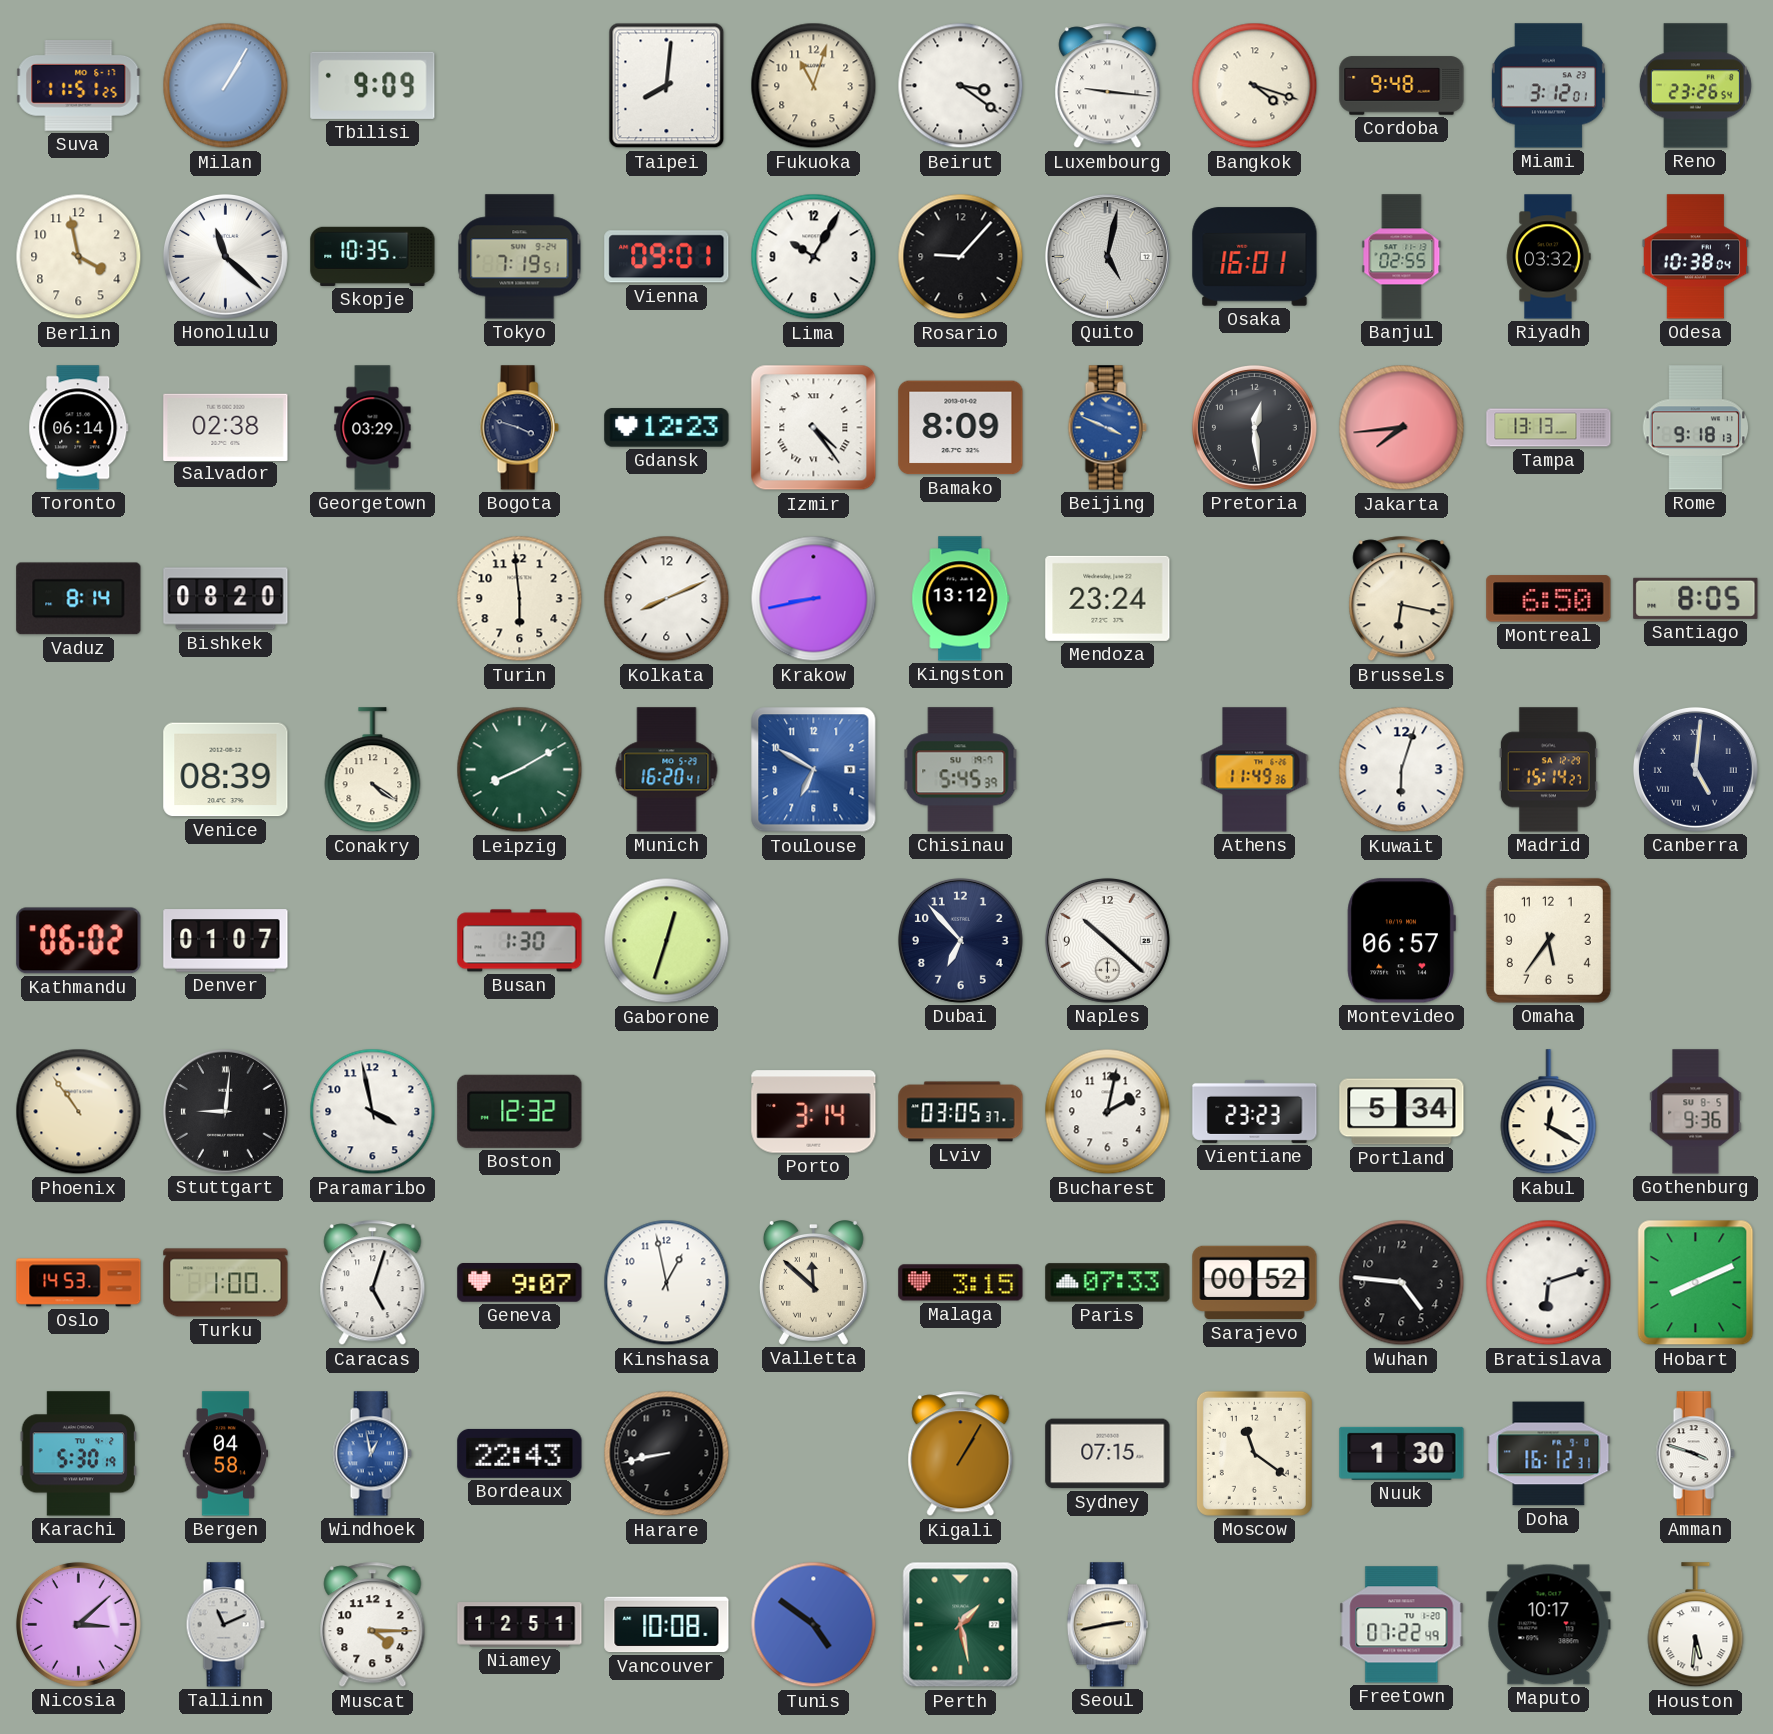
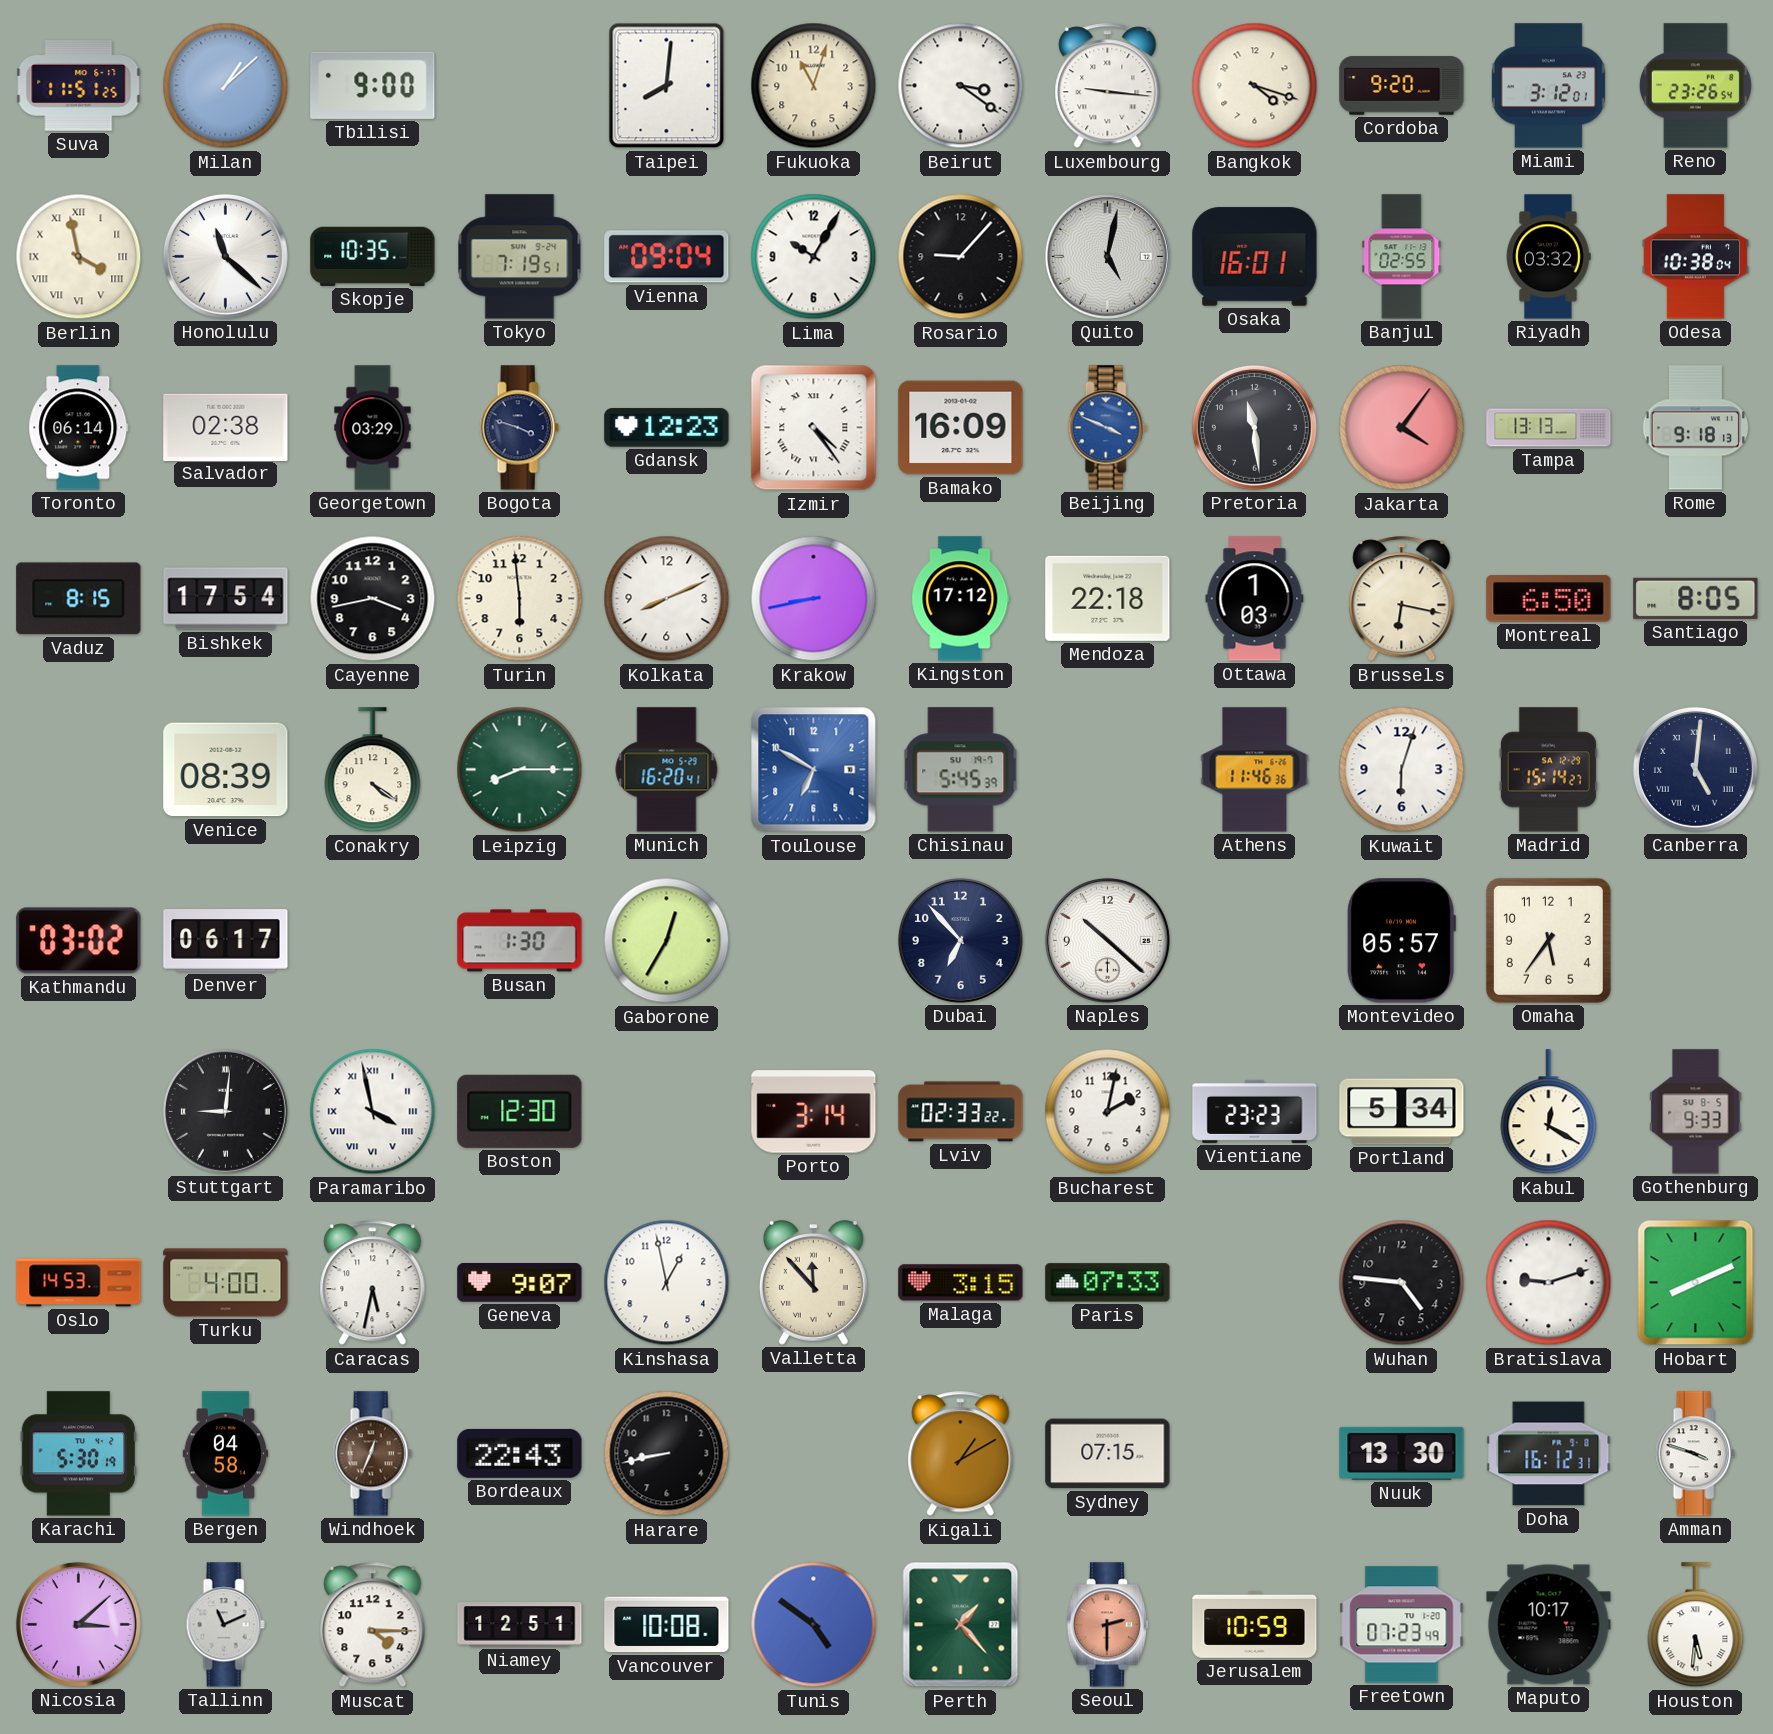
Milan: 1:05 -> 1:08 (226, 86)
Tbilisi: 9:09 -> 9:00 (373, 85)
Cordoba: 9:48 -> 9:20 (1402, 86)
Berlin numerals: Arabic -> Roman (79, 257)
Vienna: 09:01 -> 09:04 (667, 257)
Bamako: 8:09 -> 16:09 (961, 428)
Pretoria: 12:29 -> 11:29 (1254, 427)
Jakarta: 7:44 -> 4:06 (1402, 428)
Vaduz: 8:14 -> 8:15 (79, 599)
Bishkek: 08:20 -> 17:54 (226, 599)
Cayenne: none -> 3:43 (373, 599)
Kingston: 13:12 -> 17:12 (961, 599)
Mendoza: 23:24 -> 22:18 (1108, 598)
Ottawa: none -> 1:03 (1255, 599)
Leipzig: 8:10 -> 8:15 (520, 770)
Athens: 11:49 -> 11:46 (1255, 770)
Kathmandu: 06:02 -> 03:02 (79, 941)
Denver: 01:07 -> 06:17 (226, 941)
Gaborone: 12:33 -> 12:35 (667, 941)
Montevideo: 06:57 -> 05:57 (1401, 941)
Phoenix: 10:54 -> none (79, 1112)
Paramaribo numerals: Arabic -> Roman (373, 1112)
Boston: 12:32 -> 12:30 (520, 1111)
Lviv: 03:05 -> 02:33 (961, 1112)
Gothenburg: 9:36 -> 9:33 (1696, 1112)
Turku: 1:00 -> 4:00 (226, 1283)
Caracas: 5:03 -> 5:32 (373, 1283)
Valletta: 11:52 -> 11:53 (813, 1283)
Sarajevo: 00:52 -> none (1255, 1283)
Bratislava: 6:12 -> 9:12 (1549, 1283)
Windhoek: 12:58 -> 12:34 (372, 1454)
Windhoek dial: blue -> brown (372, 1454)
Kigali: 1:05 -> 1:10 (961, 1454)
Moscow: 11:21 -> none (1254, 1453)
Nuuk: 1:30 -> 13:30 (1402, 1453)
Perth: 1:28 -> 1:23 (961, 1625)
Seoul: 2:43 -> 2:30 (1107, 1625)
Seoul dial: cream -> salmon (1107, 1625)
Jerusalem: none -> 10:59 (1255, 1624)
Freetown: 07:22 -> 07:23 (1402, 1625)
